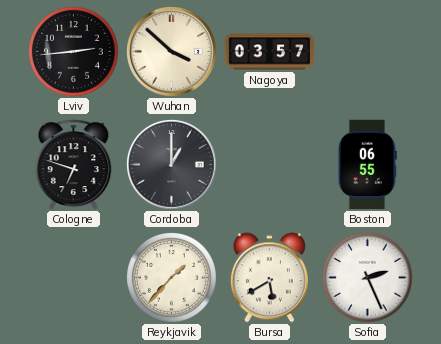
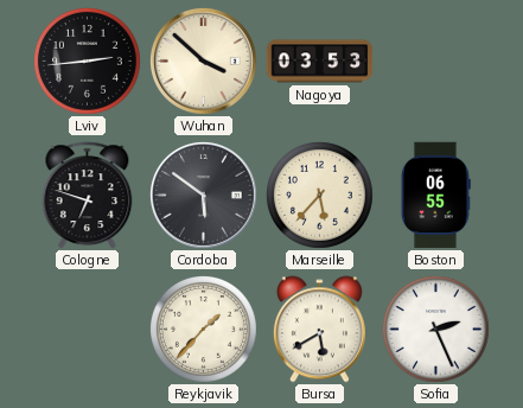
Nagoya: 03:57 -> 03:53 (320, 62)
Cordoba: 1:00 -> 5:51 (203, 195)
Marseille: none -> 5:37 (320, 196)
